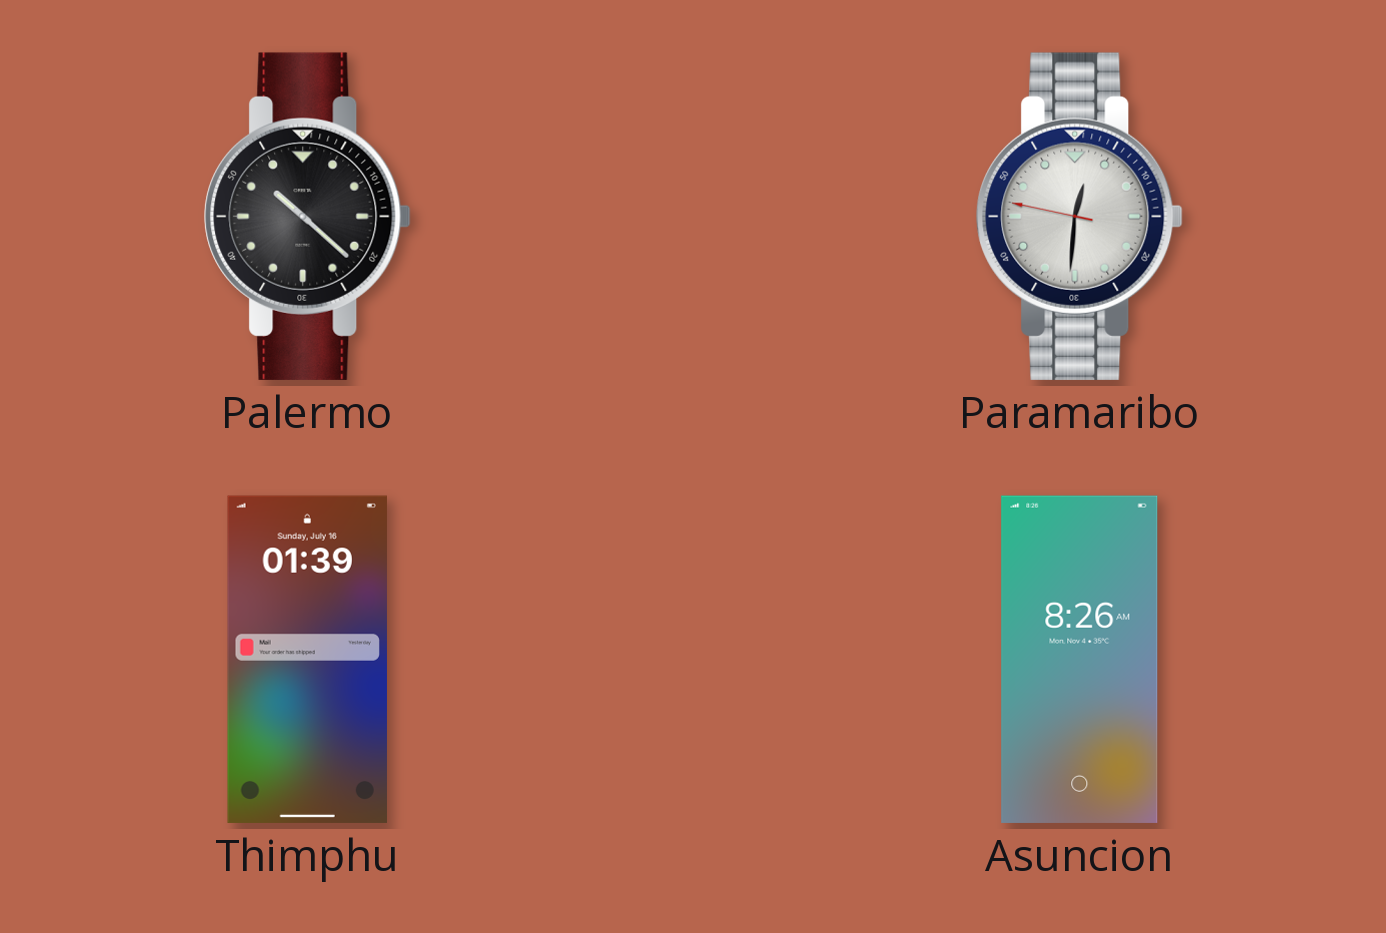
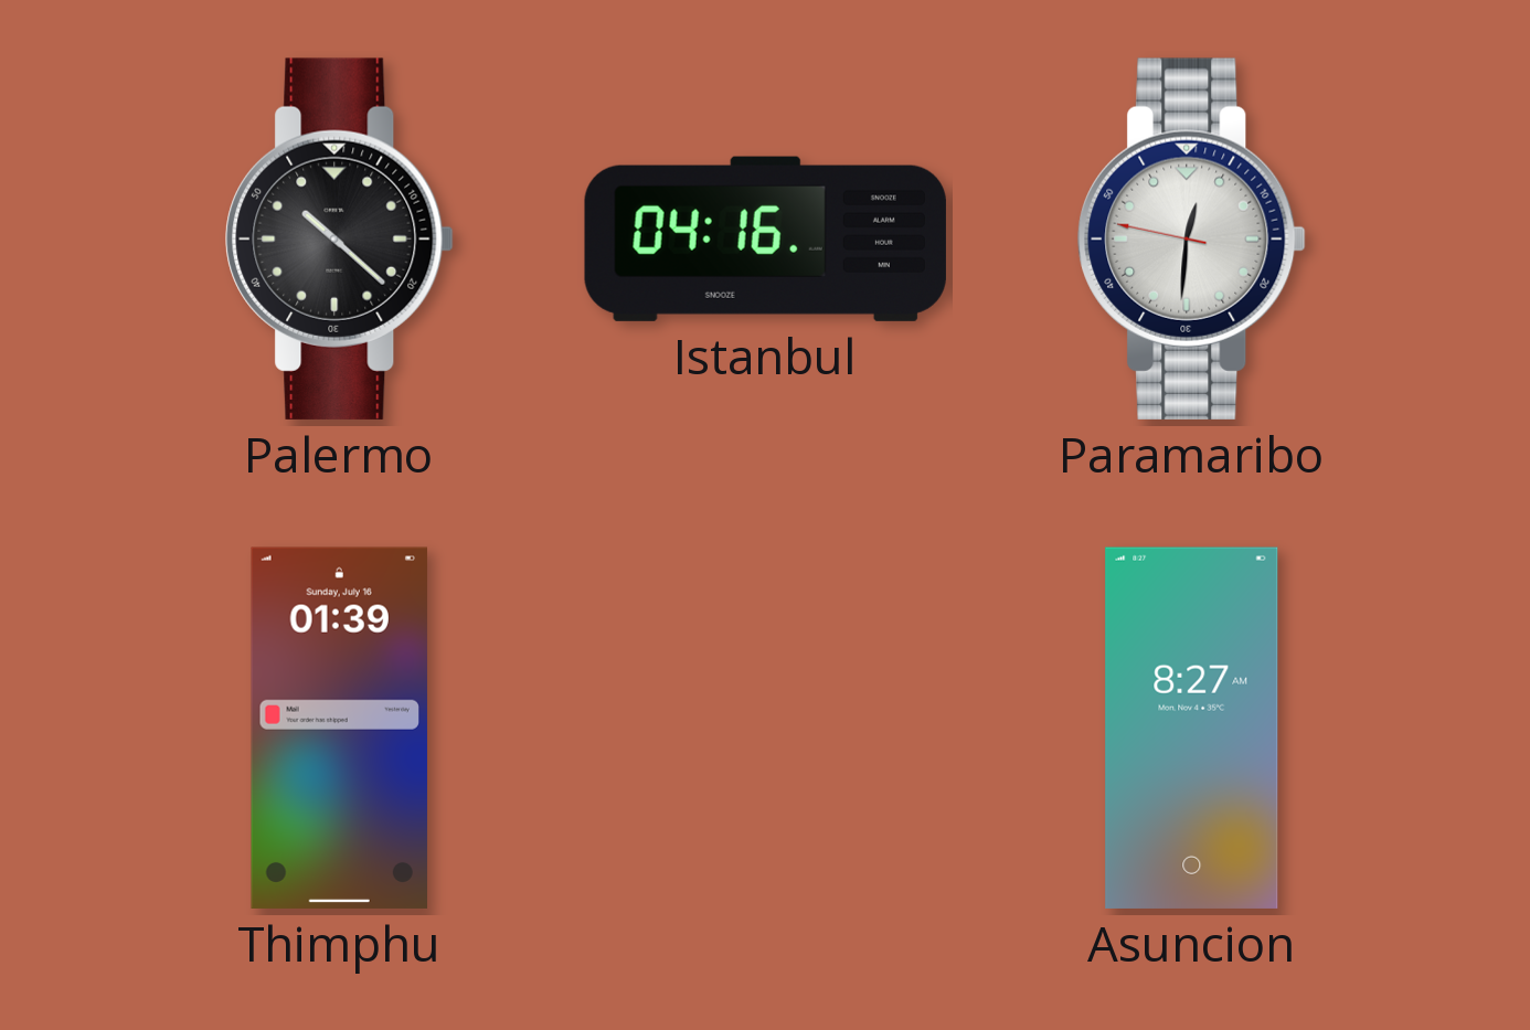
Istanbul: none -> 04:16 (765, 238)
Asuncion: 8:26 -> 8:27 (1192, 728)
